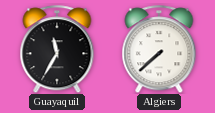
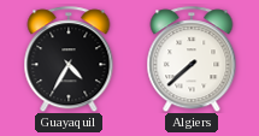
Guayaquil: 11:35 -> 4:35 (69, 59)
